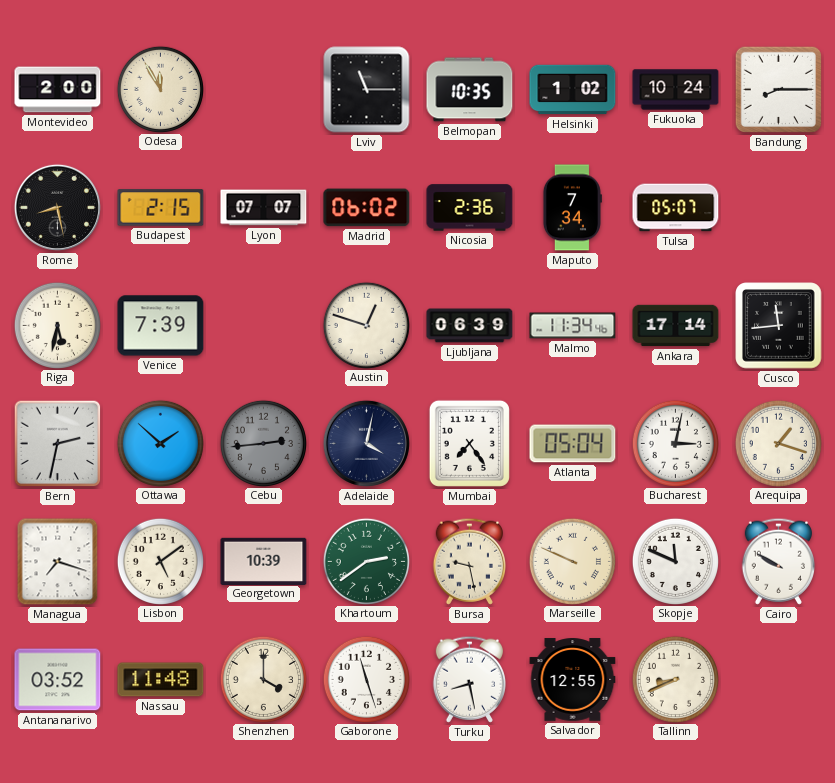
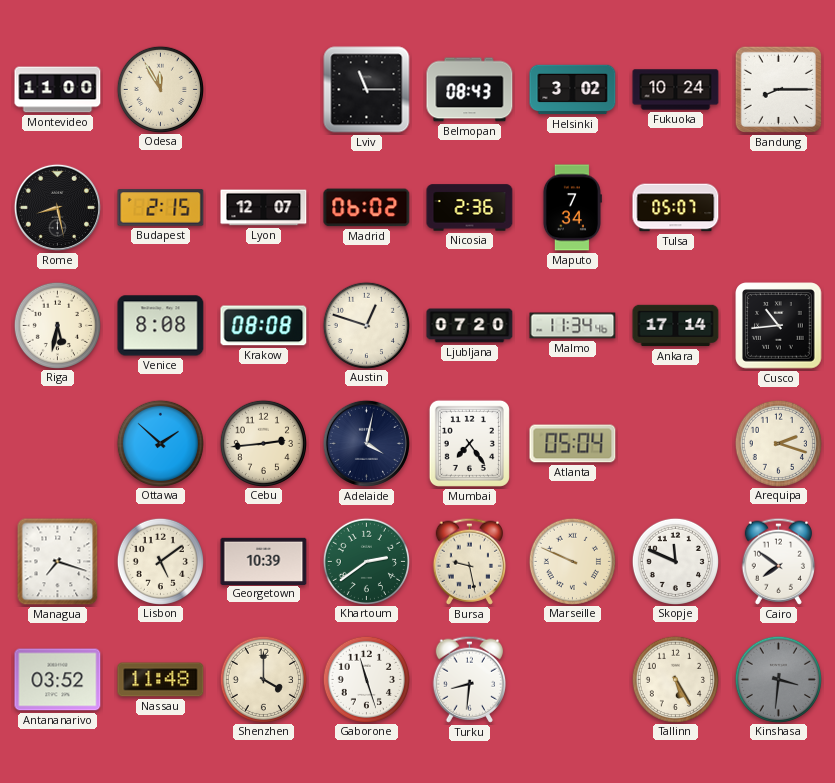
Montevideo: 2:00 -> 11:00 (58, 90)
Belmopan: 10:35 -> 08:43 (470, 90)
Helsinki: 1:02 -> 3:02 (573, 90)
Lyon: 07:07 -> 12:07 (264, 208)
Venice: 7:39 -> 8:08 (161, 326)
Krakow: none -> 08:08 (264, 326)
Ljubljana: 06:39 -> 07:20 (470, 326)
Cusco: 11:44 -> 10:44 (779, 326)
Bern: 2:32 -> none (58, 444)
Cebu dial: grey -> cream (263, 443)
Bucharest: 3:02 -> none (675, 443)
Arequipa: 1:18 -> 2:18 (778, 443)
Cairo: 9:50 -> 7:51 (778, 561)
Turku: 8:28 -> 8:31 (469, 679)
Salvador: 12:55 -> none (573, 680)
Tallinn: 8:41 -> 5:25 (675, 679)
Kinshasa: none -> 3:31 (778, 679)
